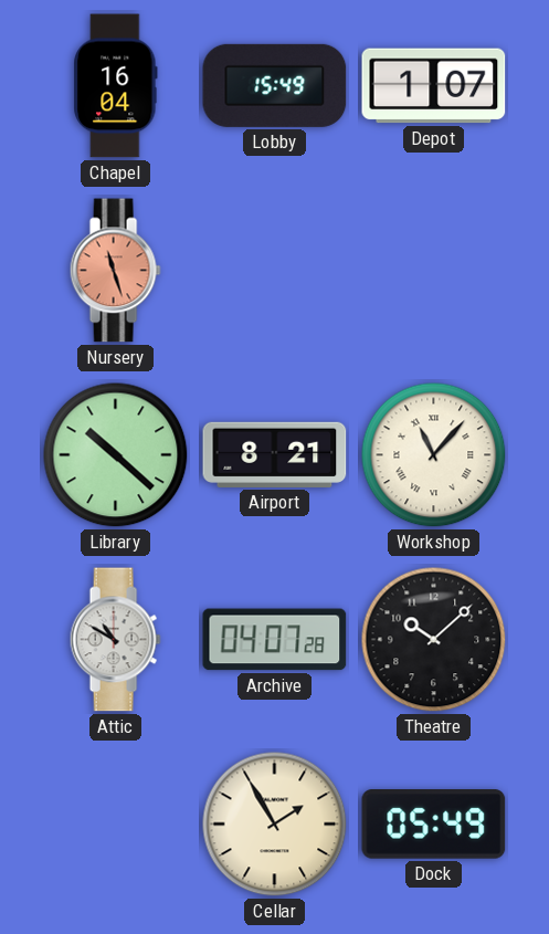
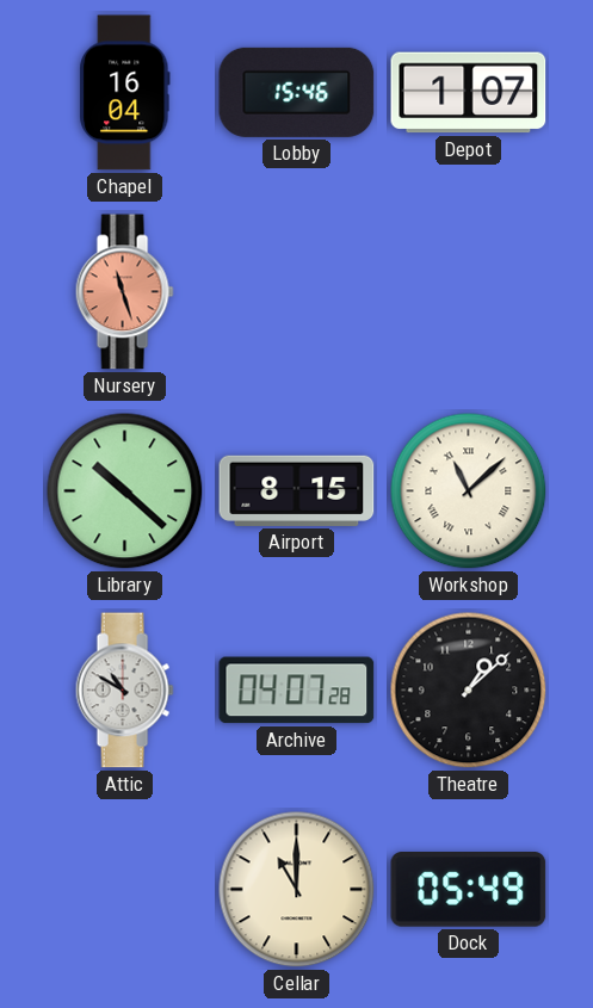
Lobby: 15:49 -> 15:46 (297, 92)
Airport: 8:21 -> 8:15 (297, 490)
Workshop: 11:07 -> 11:08 (469, 491)
Theatre: 10:08 -> 1:08 (469, 691)
Cellar: 1:55 -> 11:00 (297, 890)
